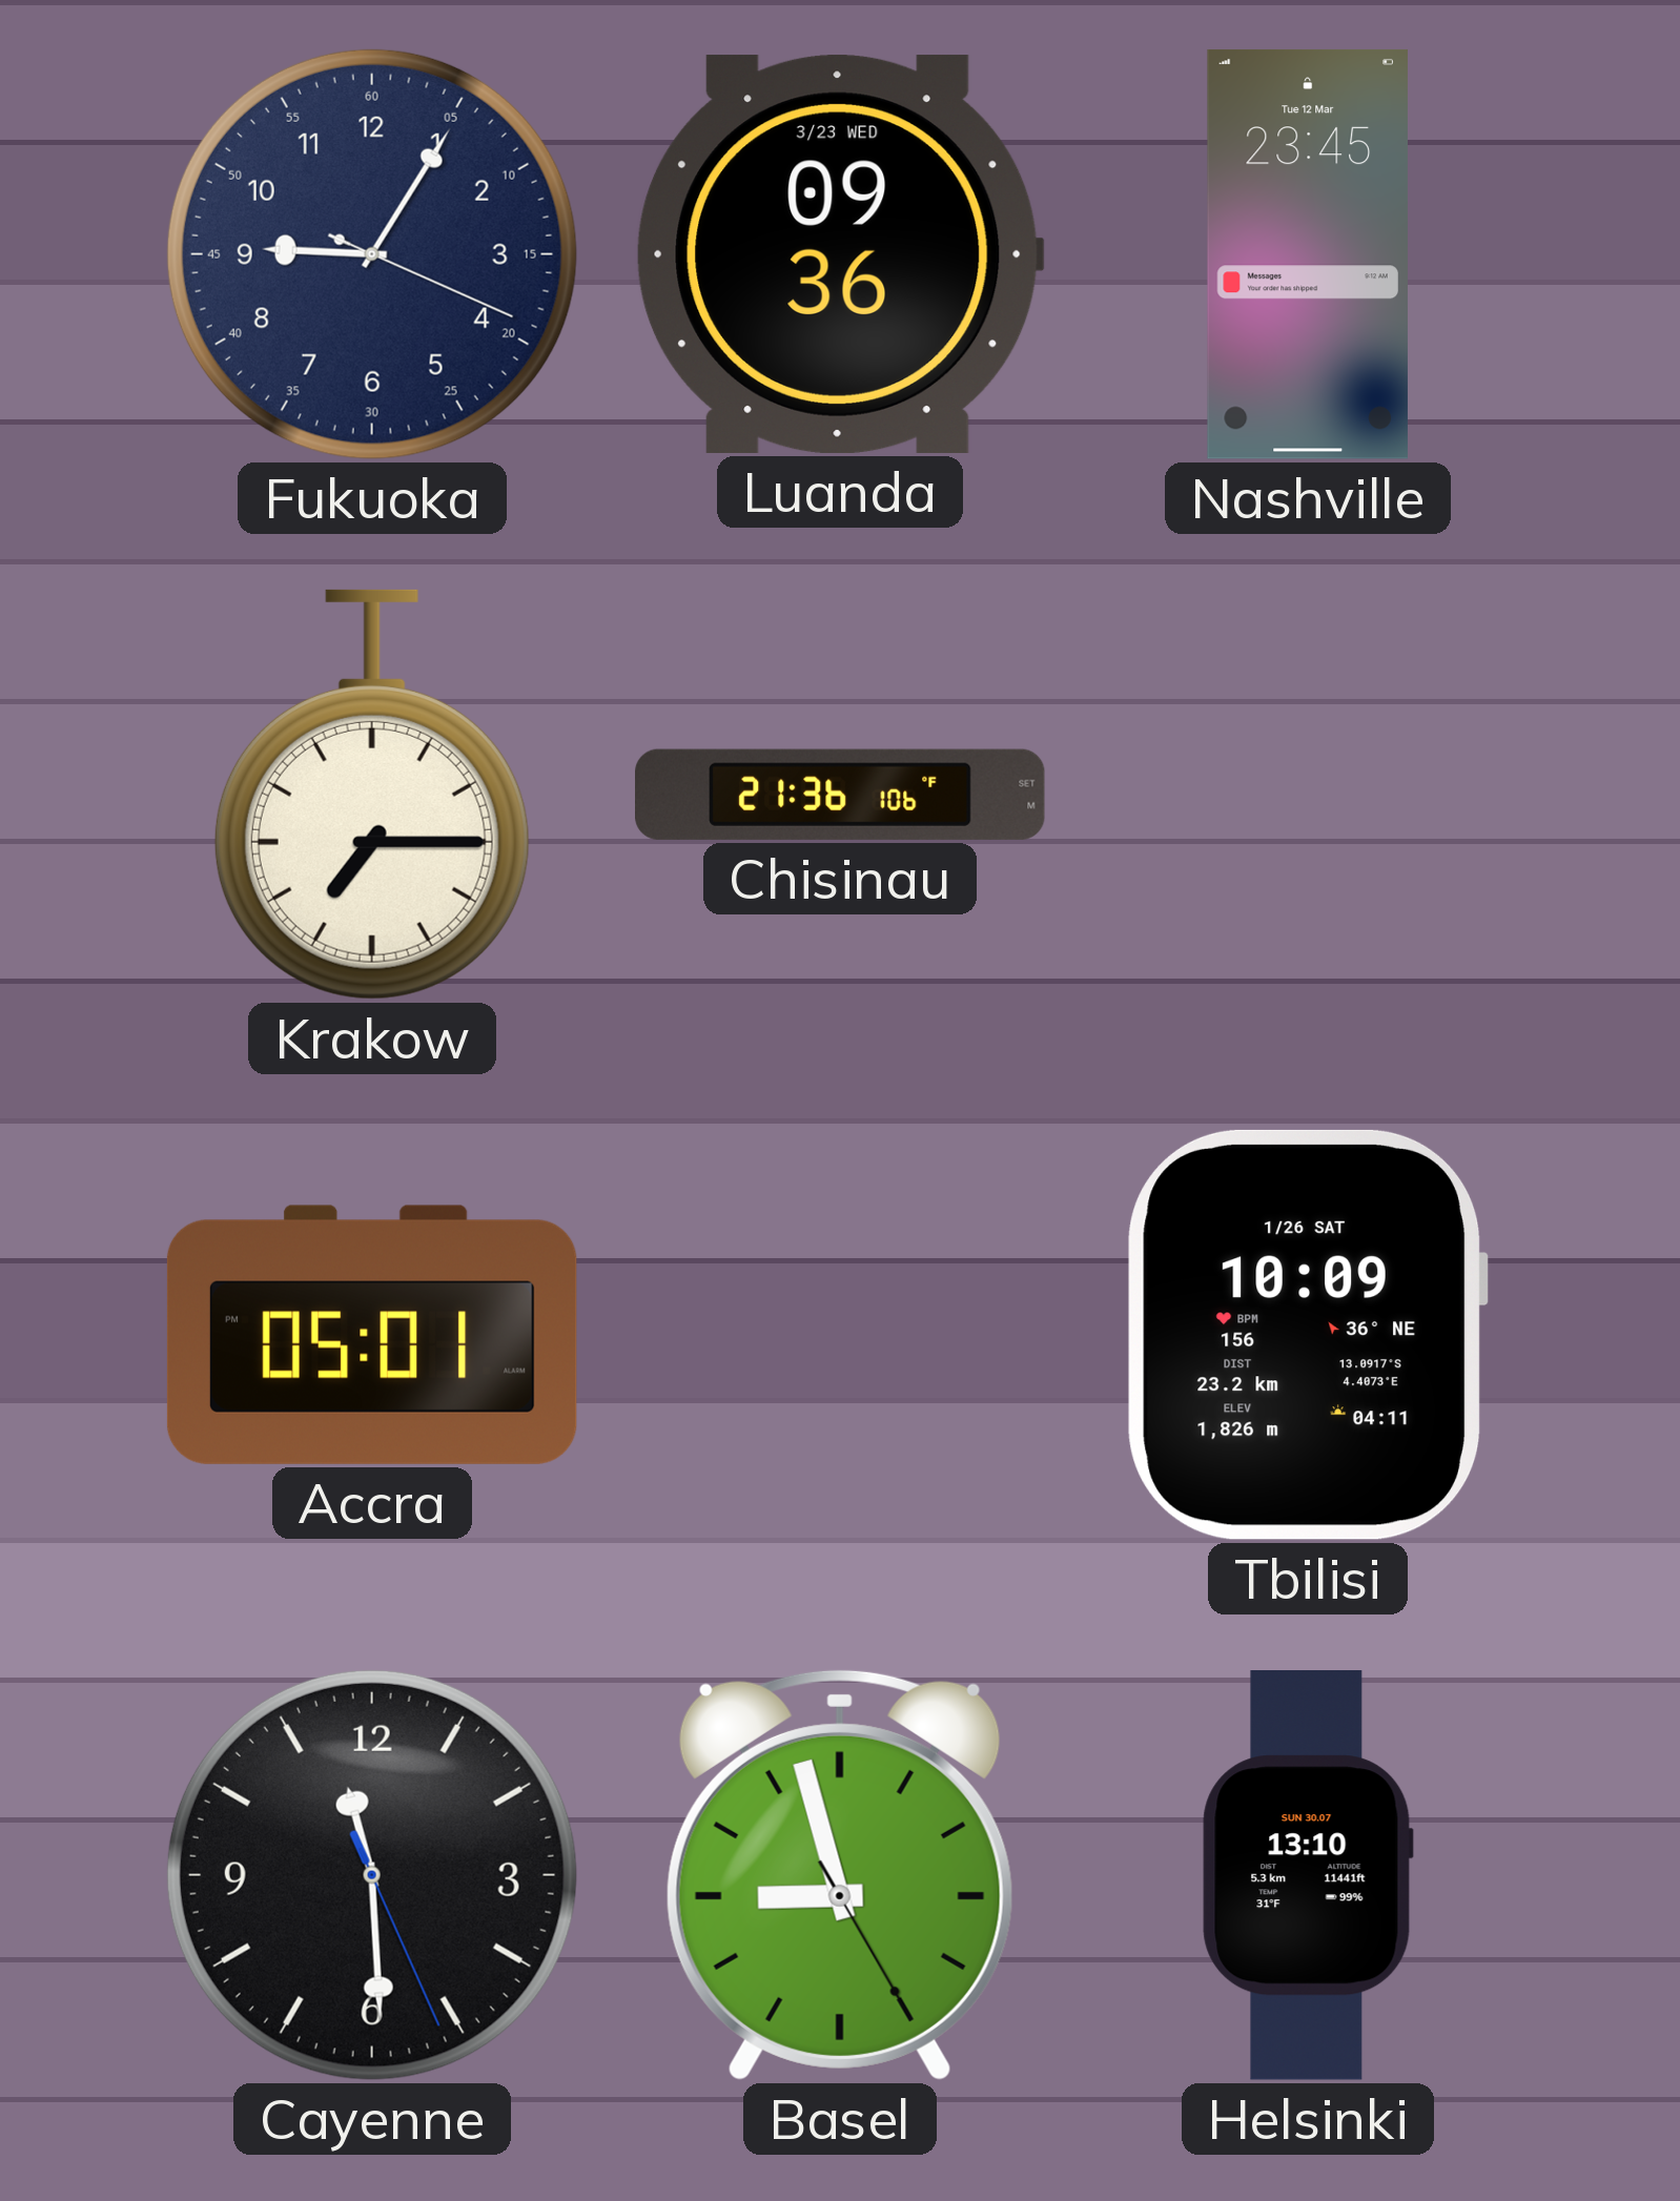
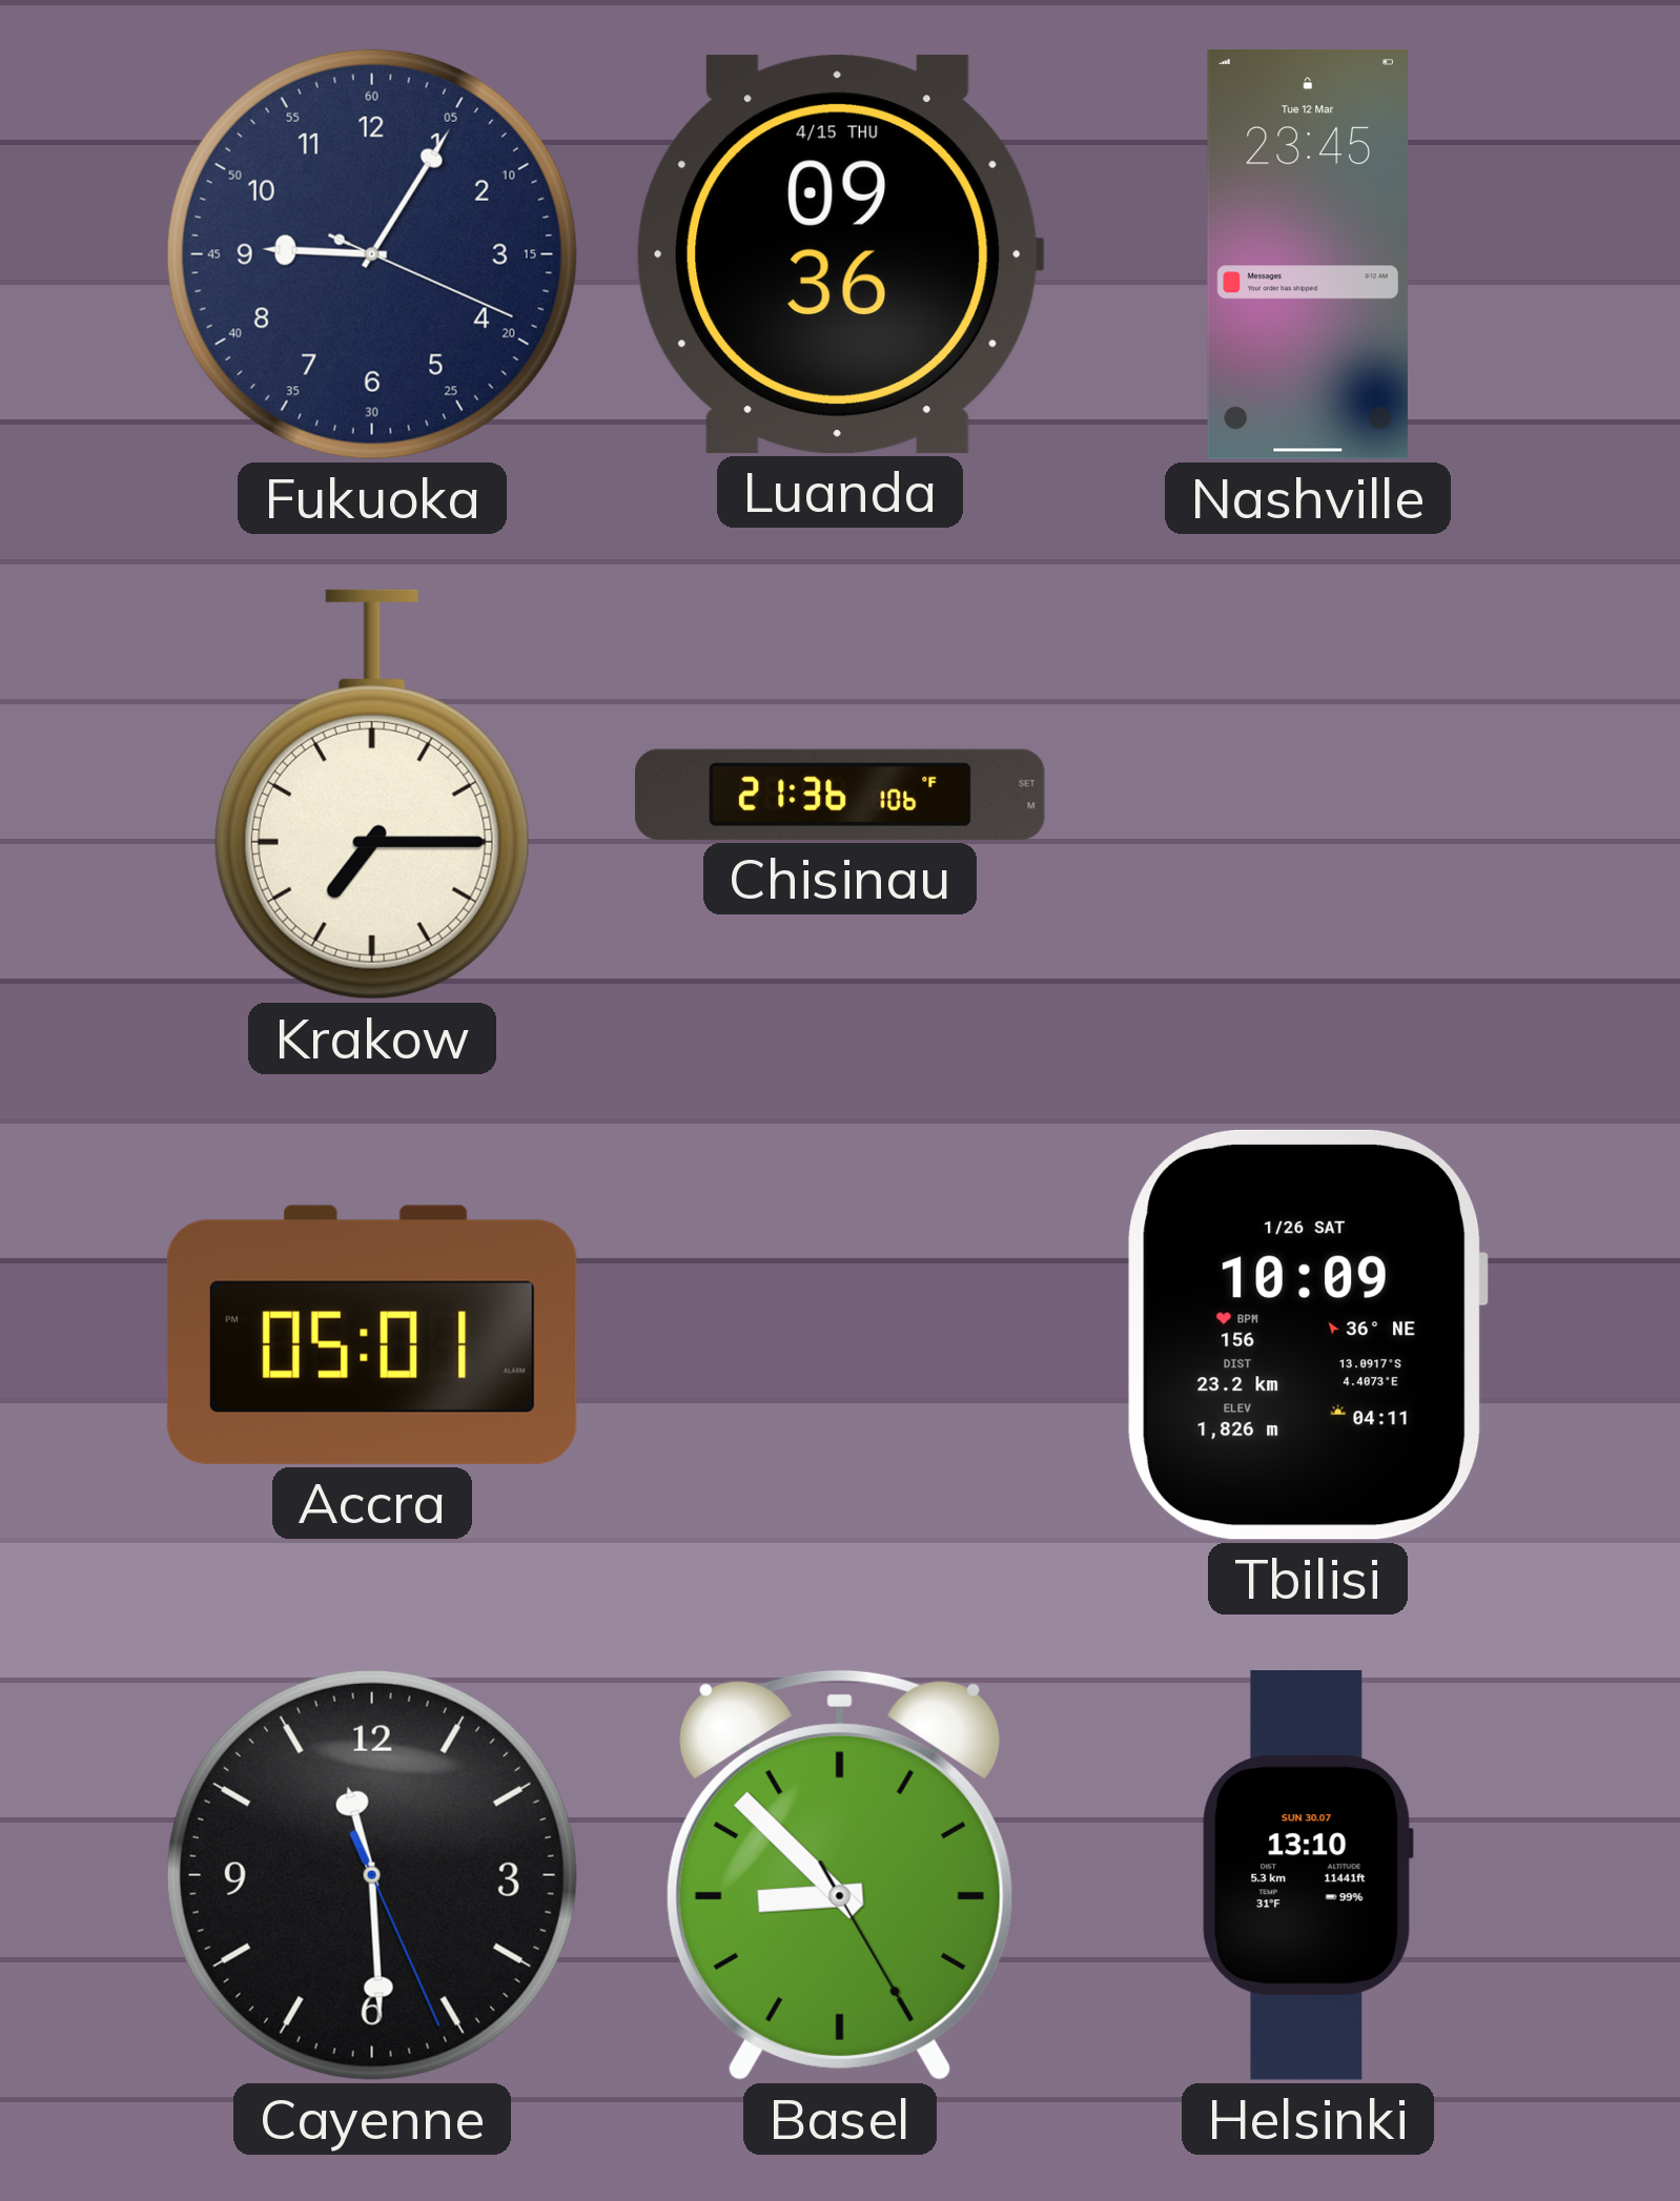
Luanda date: 3/23 WED -> 4/15 THU (840, 254)
Basel: 8:57 -> 8:52 (840, 1874)
